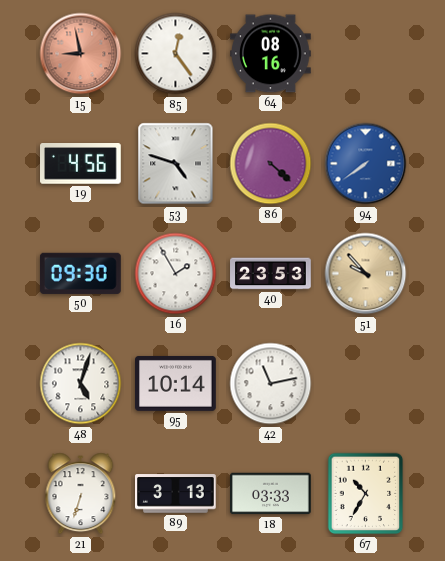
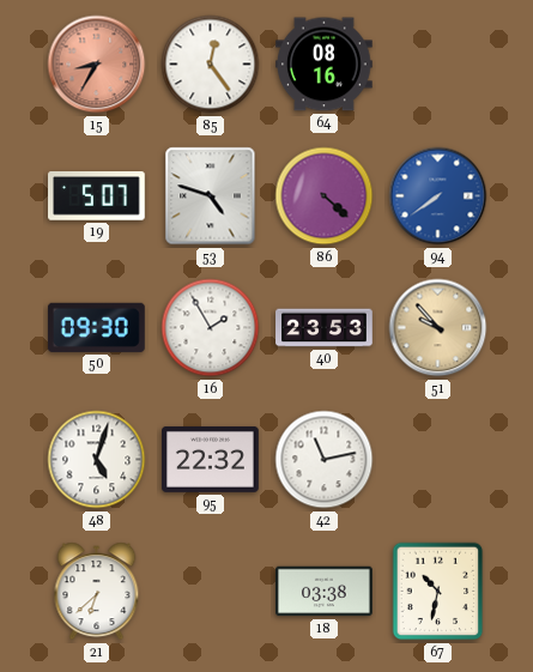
15: 8:58 -> 8:35 (97, 65)
19: 4:56 -> 5:07 (97, 196)
95: 10:14 -> 22:32 (211, 459)
21: 6:33 -> 6:38 (97, 592)
89: 3:13 -> none (176, 494)
18: 03:33 -> 03:38 (325, 592)
67: 10:35 -> 10:32 (438, 592)
